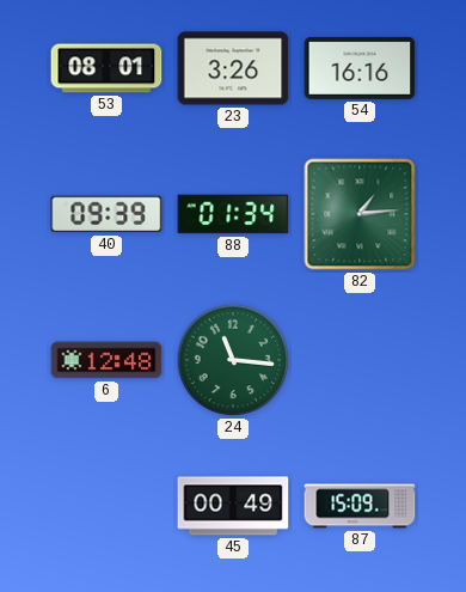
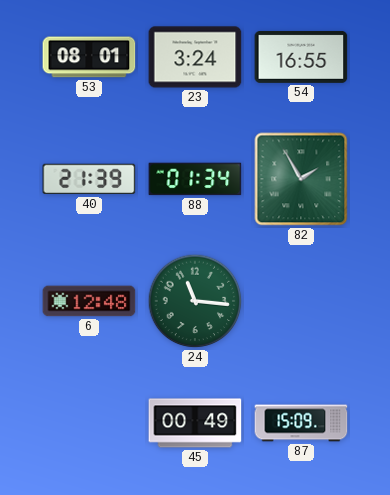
23: 3:26 -> 3:24 (195, 57)
54: 16:16 -> 16:55 (301, 57)
40: 09:39 -> 21:39 (89, 179)
82: 1:14 -> 1:55 (301, 179)
